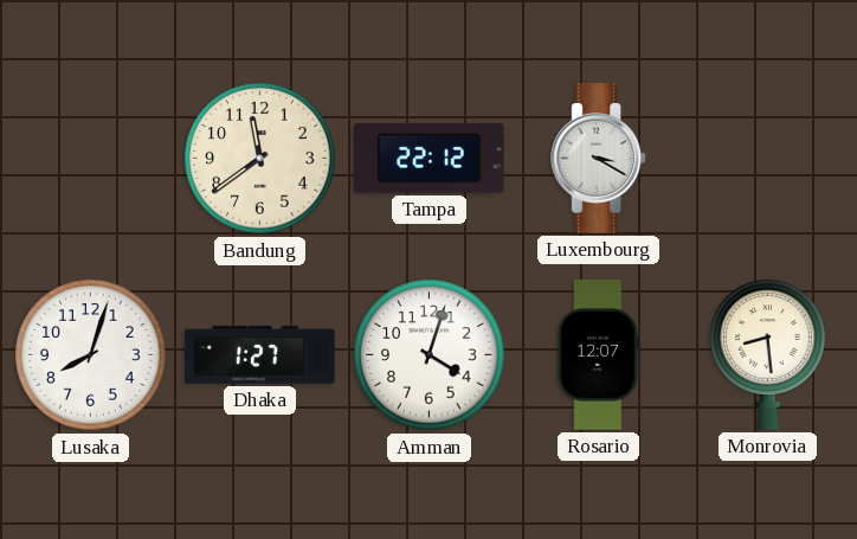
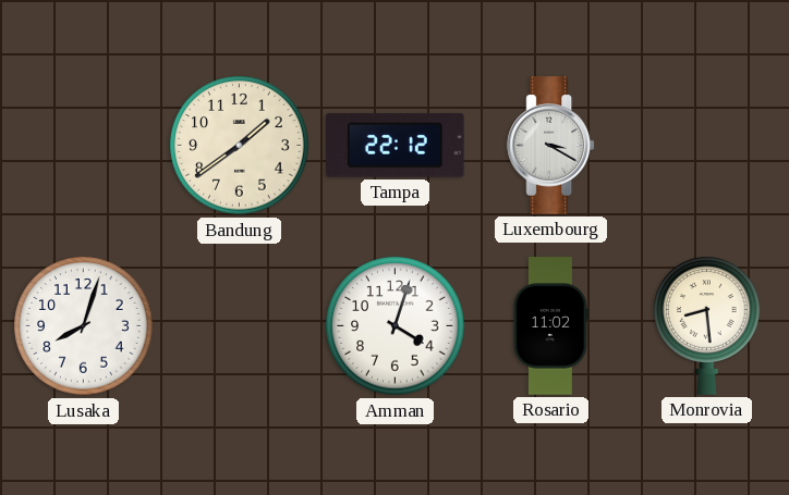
Bandung: 11:39 -> 1:39 (240, 146)
Dhaka: 1:27 -> none (260, 355)
Rosario: 12:07 -> 11:02 (550, 326)
